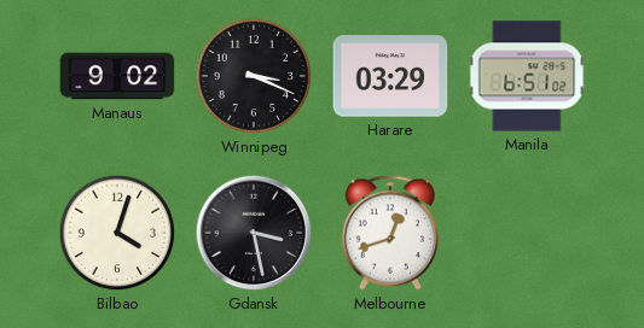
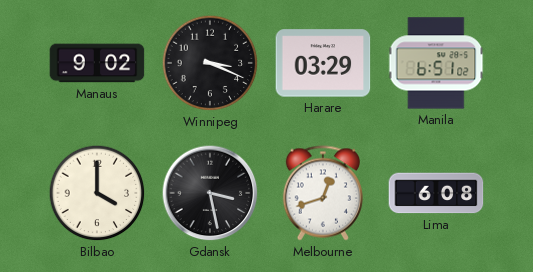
Bilbao: 4:03 -> 4:00 (97, 193)
Lima: none -> 6:08 (436, 193)
